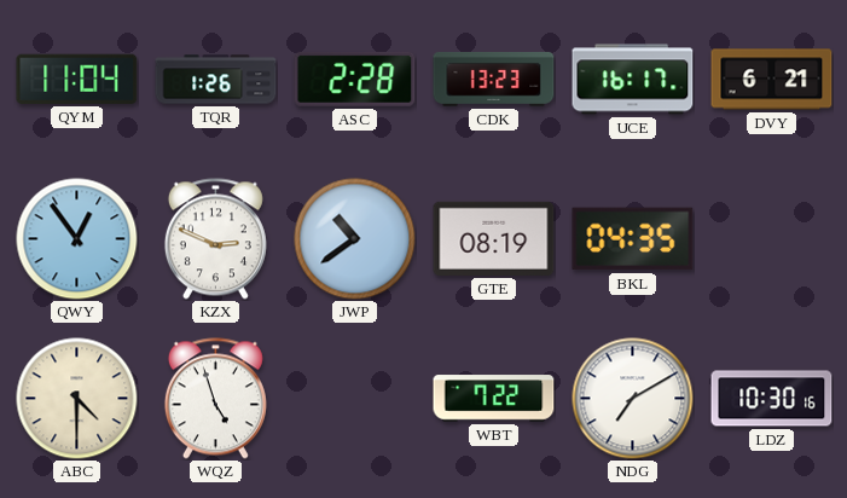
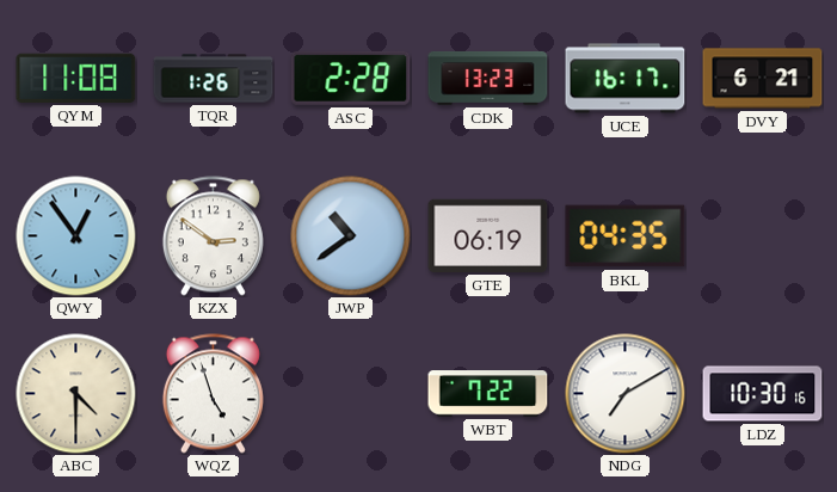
QYM: 11:04 -> 11:08 (76, 78)
KZX: 2:49 -> 2:51 (213, 236)
GTE: 08:19 -> 06:19 (488, 235)
